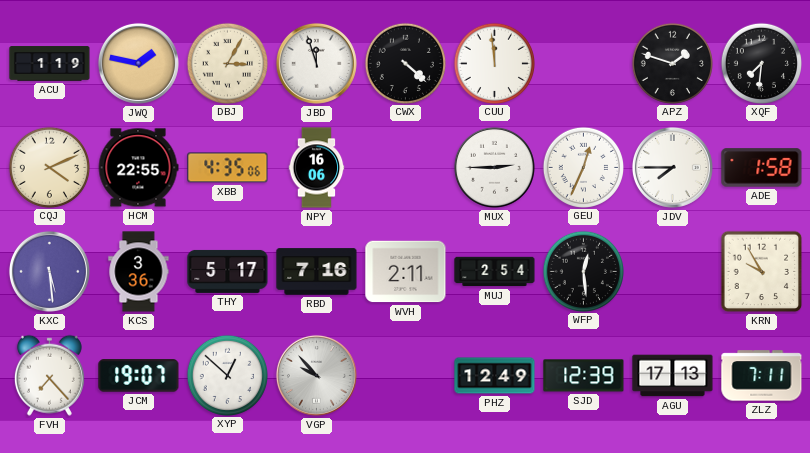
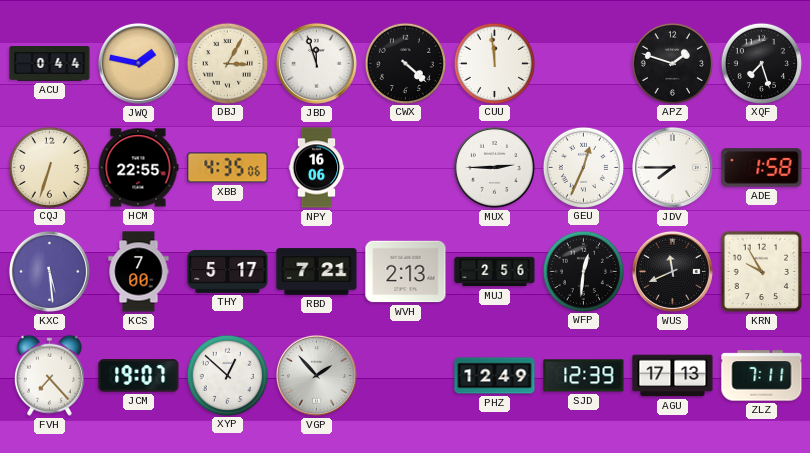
ACU: 1:19 -> 0:44 (50, 64)
XQF: 7:31 -> 7:27 (761, 63)
CQJ: 4:11 -> 6:33 (49, 167)
KCS: 3:36 -> 7:00 (139, 272)
RBD: 7:16 -> 7:21 (317, 272)
WVH: 2:11 -> 2:13 (406, 272)
MUJ: 2:54 -> 2:56 (495, 272)
WFP: 12:29 -> 12:31 (583, 271)
WUS: none -> 11:41 (672, 271)
VGP: 9:53 -> 1:53 (316, 375)
